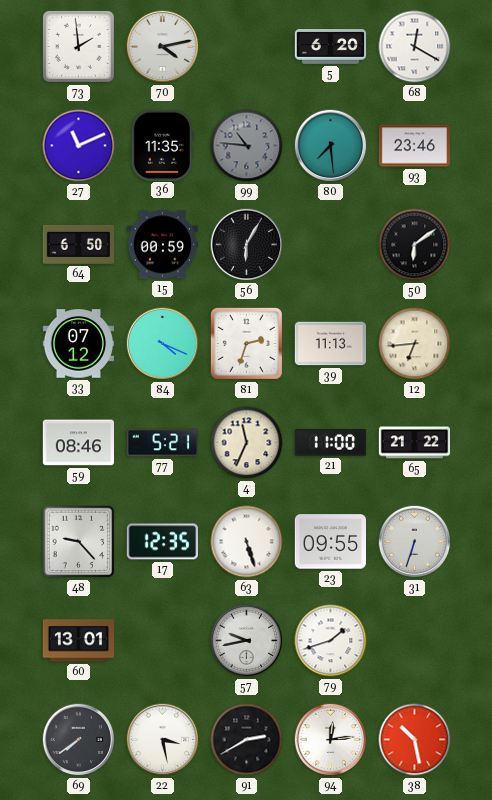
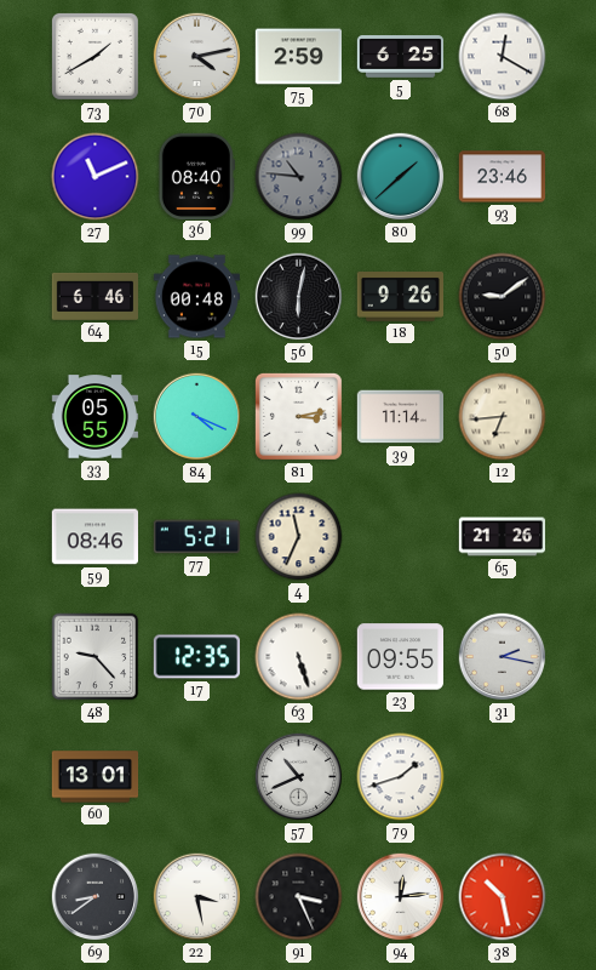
73: 1:59 -> 1:40 (94, 56)
75: none -> 2:59 (298, 57)
5: 6:20 -> 6:25 (401, 57)
36: 11:35 -> 08:40 (196, 176)
80: 7:29 -> 1:38 (401, 177)
64: 6:50 -> 6:46 (96, 296)
15: 00:59 -> 00:48 (196, 297)
56: 6:05 -> 6:02 (299, 297)
18: none -> 9:26 (400, 297)
50: 6:09 -> 9:09 (503, 297)
33: 07:12 -> 05:55 (96, 417)
81: 2:33 -> 3:13 (298, 416)
39: 11:13 -> 11:14 (400, 417)
21: 11:00 -> none (330, 443)
65: 21:22 -> 21:26 (503, 537)
31: 6:33 -> 2:17 (503, 657)
57: 9:43 -> 10:41 (299, 777)
69: 7:39 -> 8:39 (96, 897)
91: 2:40 -> 3:26 (299, 897)
